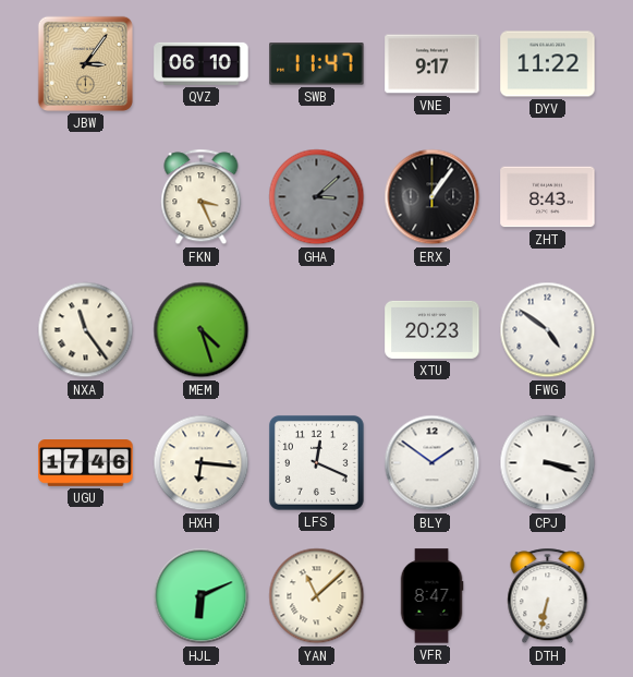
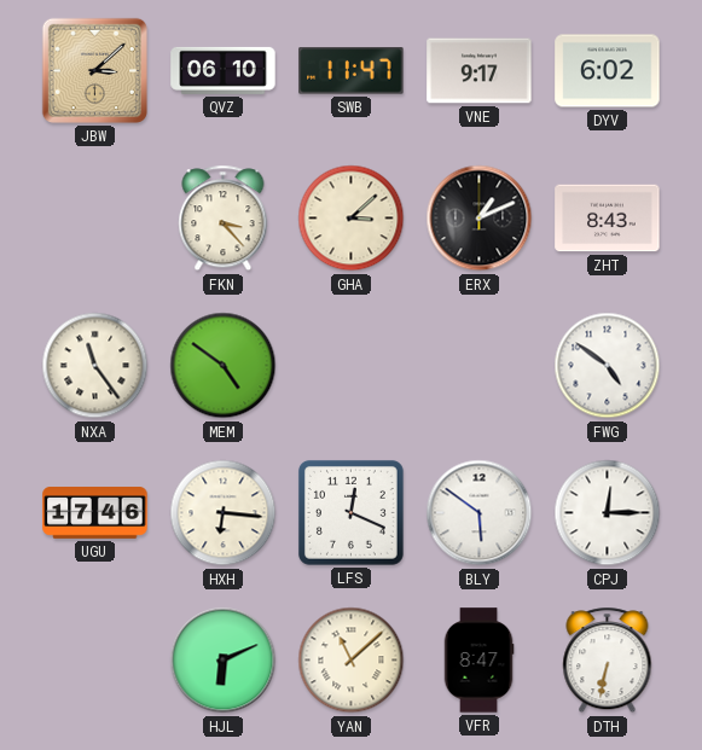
JBW: 3:06 -> 3:08 (94, 70)
DYV: 11:22 -> 6:02 (608, 71)
FKN: 3:26 -> 3:23 (224, 219)
GHA dial: grey -> cream (352, 219)
ERX: 1:06 -> 1:11 (480, 219)
MEM: 4:27 -> 4:51 (224, 366)
XTU: 20:23 -> none (433, 329)
BLY: 1:51 -> 5:51 (480, 513)
CPJ: 3:18 -> 12:15 (608, 513)
